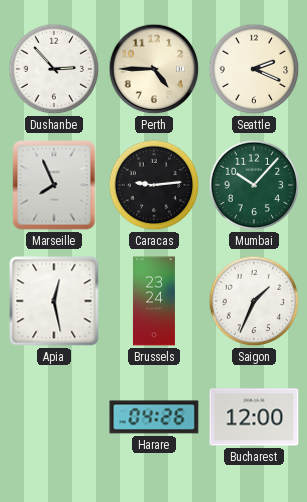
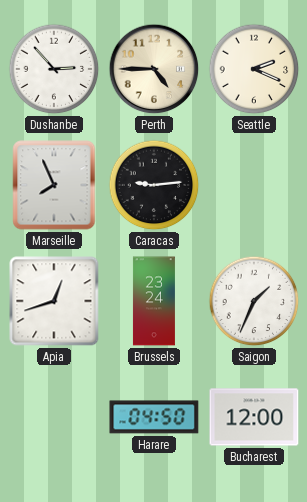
Mumbai: 10:07 -> none (254, 185)
Apia: 12:28 -> 12:42 (54, 301)
Harare: 04:26 -> 04:50 (154, 417)
